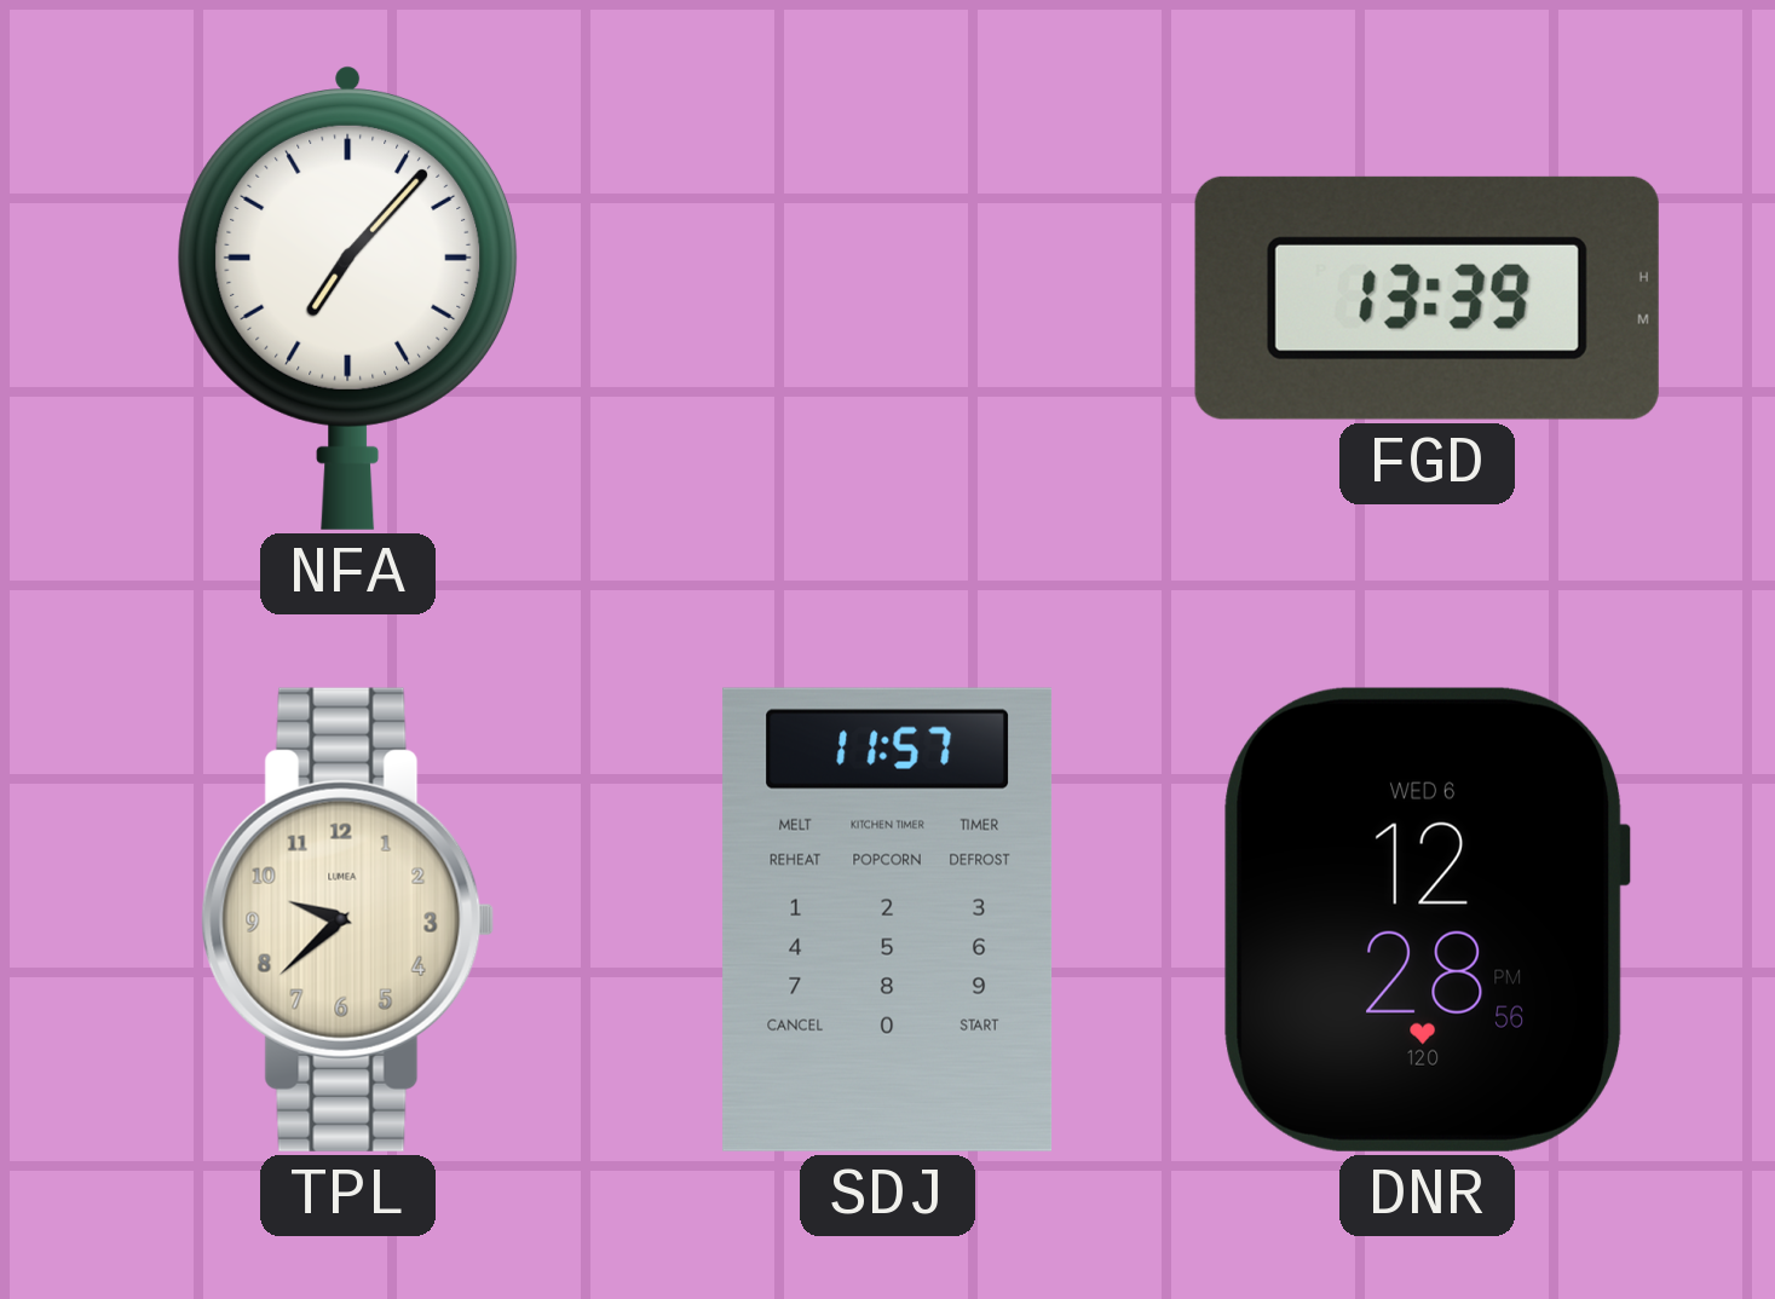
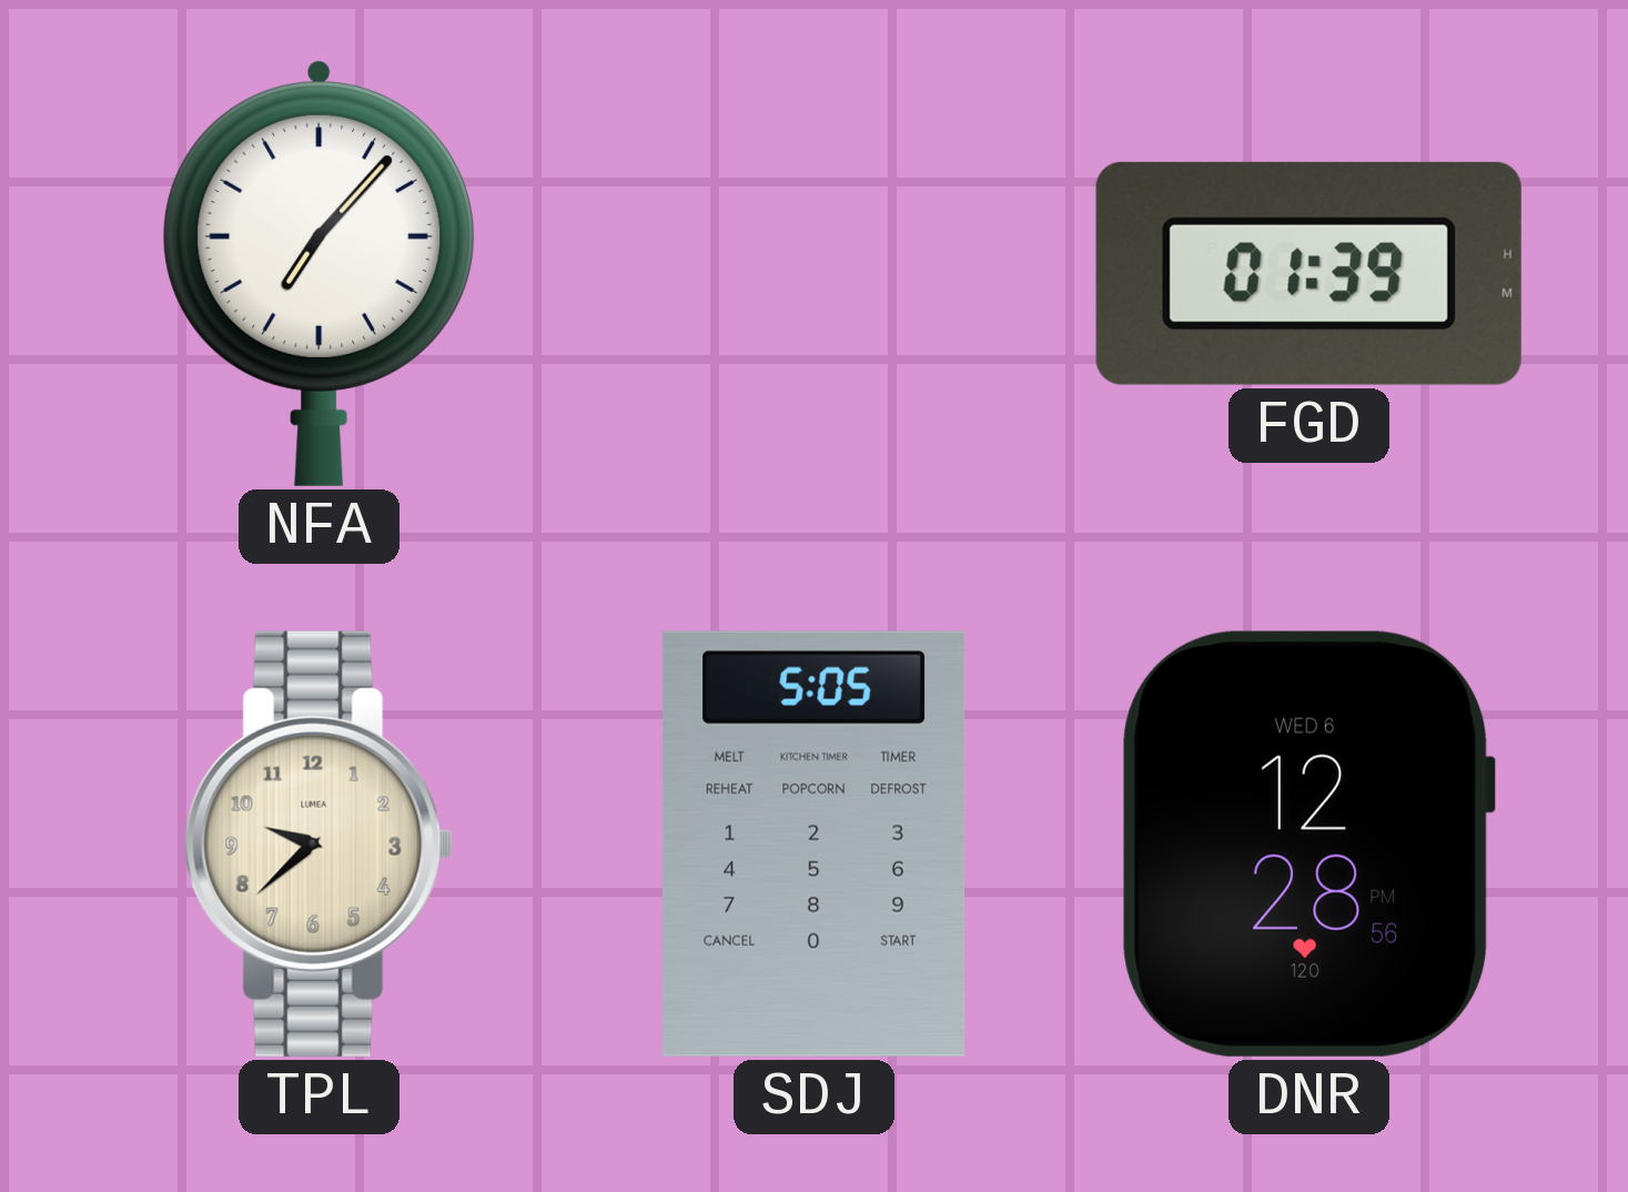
FGD: 13:39 -> 01:39 (1308, 273)
SDJ: 11:57 -> 5:05 (815, 844)
